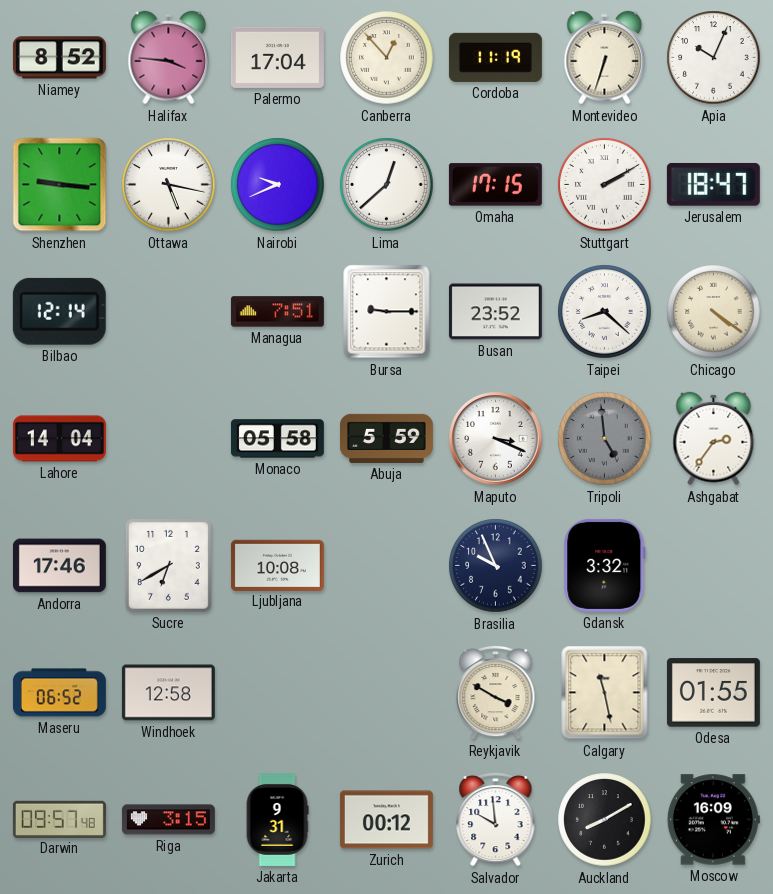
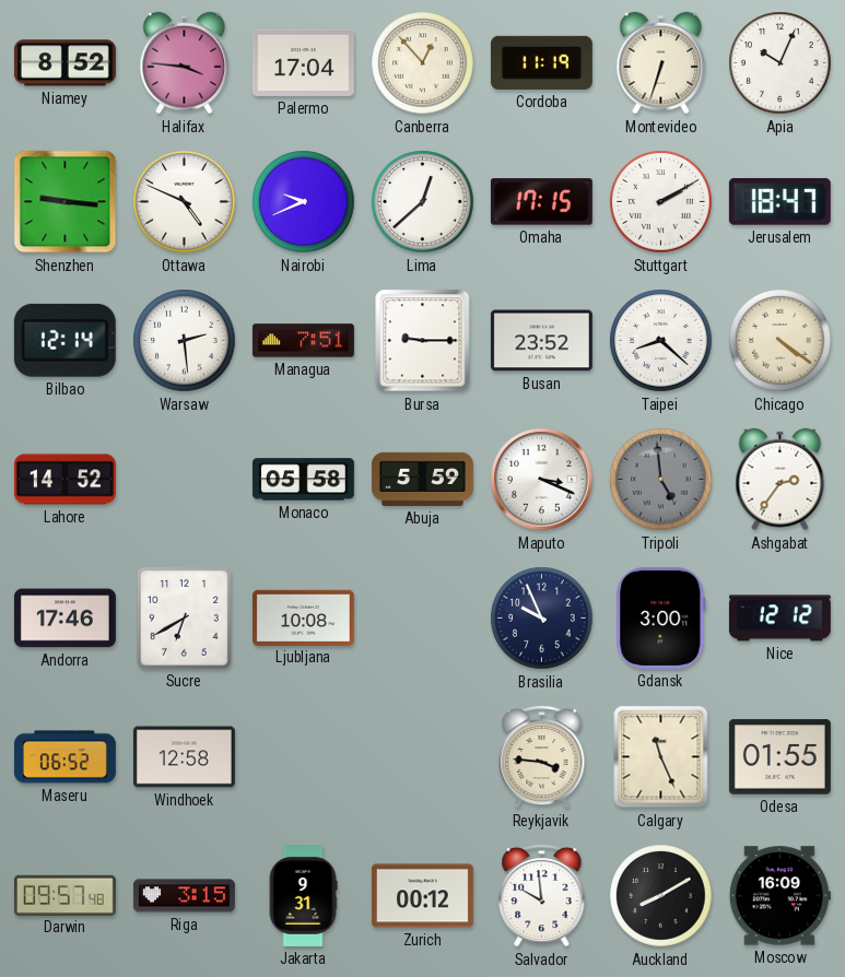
Ottawa: 5:17 -> 4:49 (185, 202)
Warsaw: none -> 2:29 (185, 341)
Lahore: 14:04 -> 14:52 (64, 480)
Gdansk: 3:32 -> 3:00 (661, 617)
Nice: none -> 12:12 (779, 619)
Reykjavik: 3:50 -> 3:46 (542, 756)
Calgary: 11:28 -> 11:26 (661, 757)
